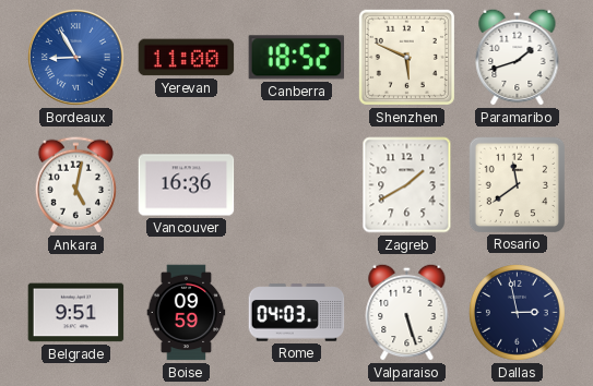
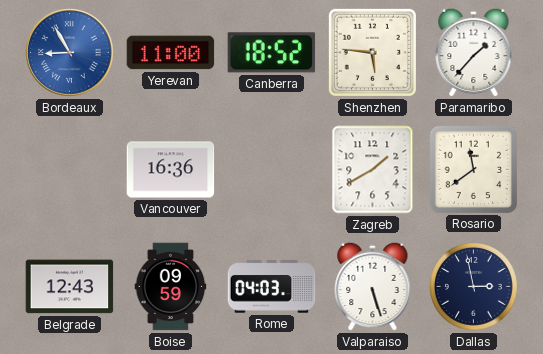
Shenzhen: 5:49 -> 5:46 (372, 52)
Paramaribo: 1:42 -> 1:37 (474, 52)
Ankara: 5:02 -> none (75, 185)
Belgrade: 9:51 -> 12:43 (70, 287)
